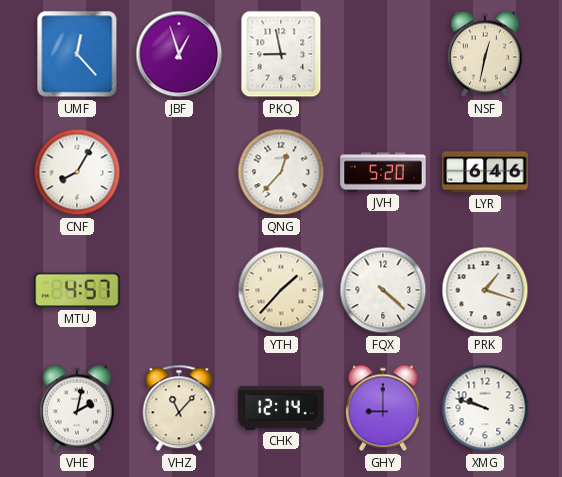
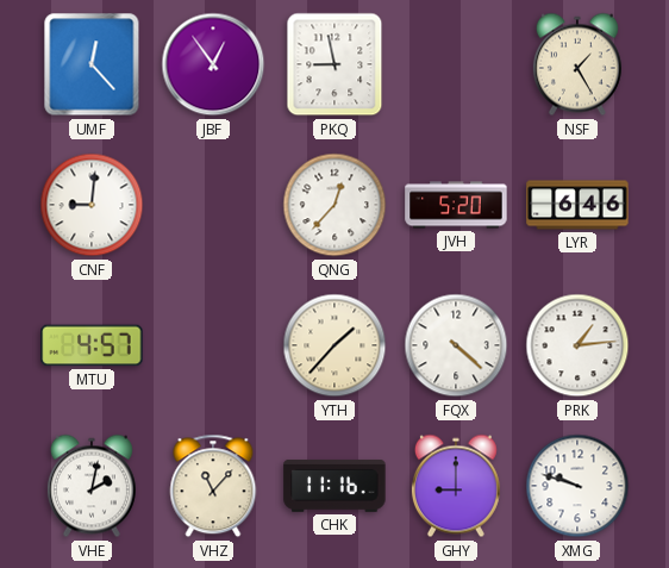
JBF: 12:57 -> 12:54 (213, 64)
NSF: 12:32 -> 1:25 (577, 64)
CNF: 8:05 -> 9:01 (92, 205)
PRK: 1:18 -> 1:14 (577, 345)
CHK: 12:14 -> 11:16 (334, 486)
